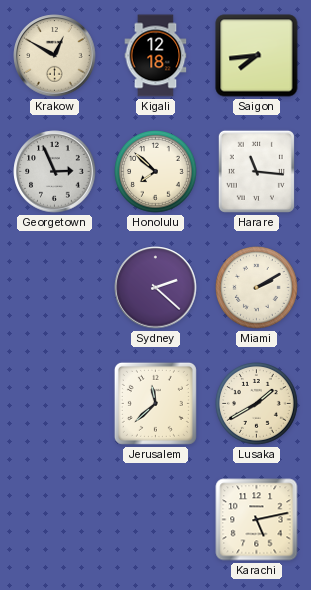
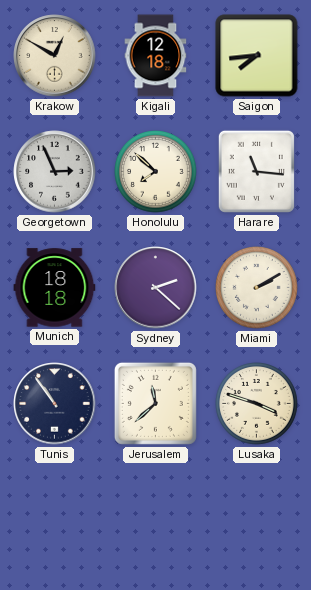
Munich: none -> 18:18 (55, 288)
Tunis: none -> 10:54 (55, 404)
Lusaka: 1:40 -> 3:48 (257, 404)
Karachi: 5:13 -> none (257, 520)
